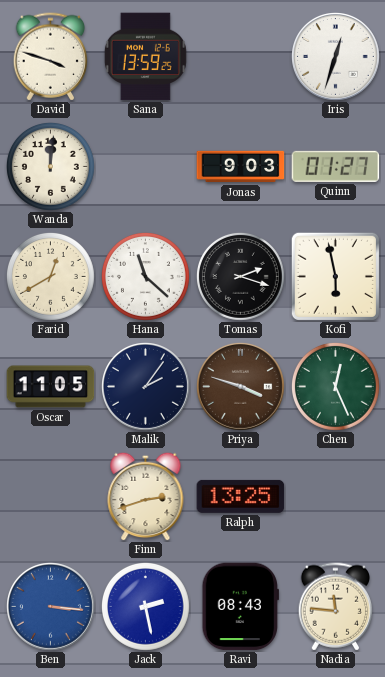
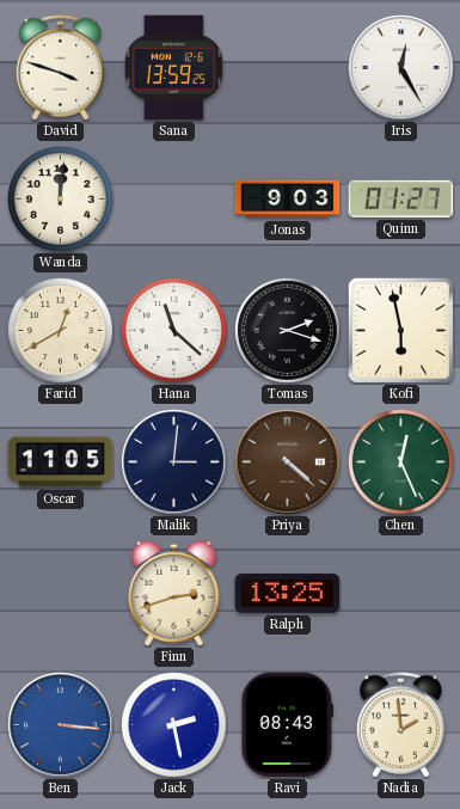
Iris: 12:33 -> 12:25 (401, 68)
Malik: 2:06 -> 3:01 (174, 462)
Priya: 3:48 -> 4:22 (288, 462)
Nadia: 11:46 -> 1:59 (400, 725)
